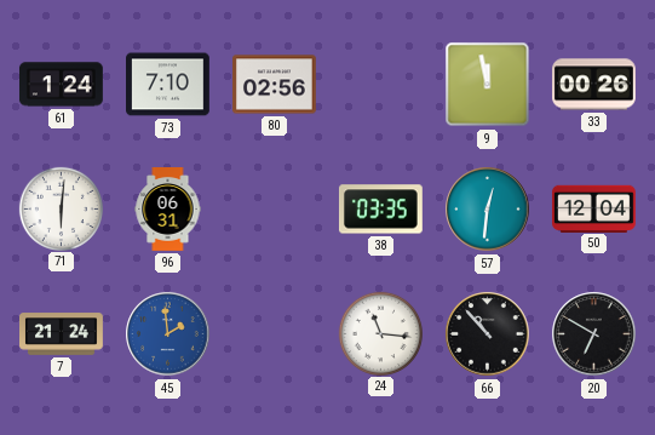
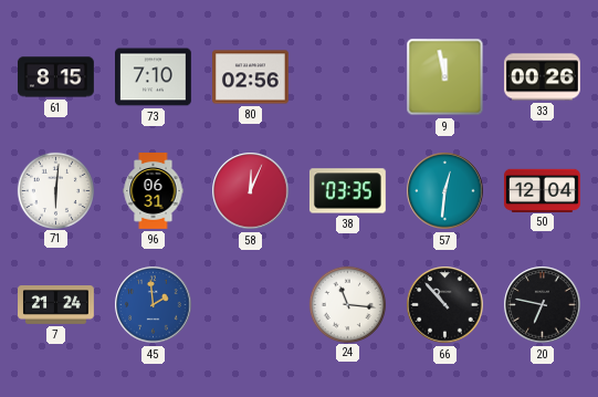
61: 1:24 -> 8:15 (55, 77)
58: none -> 12:04 (251, 191)
20: 6:50 -> 6:47 (543, 305)
